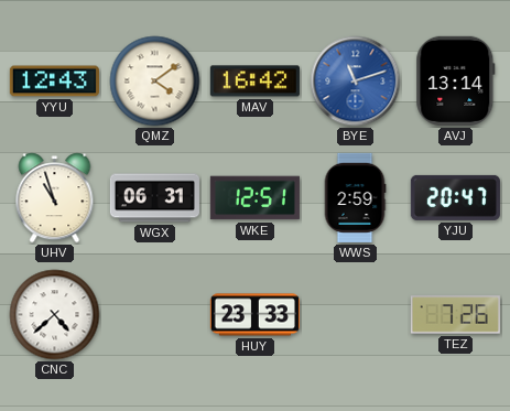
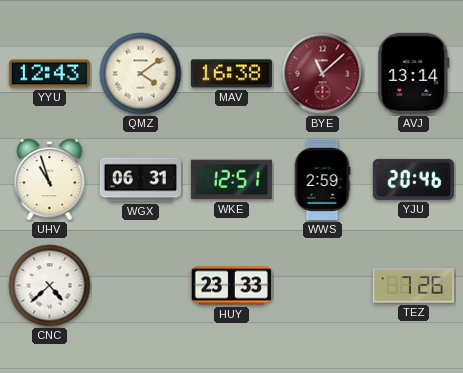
MAV: 16:42 -> 16:38 (231, 74)
BYE: 11:12 -> 11:08 (323, 74)
BYE dial: blue -> burgundy (323, 74)
YJU: 20:47 -> 20:46 (413, 179)
